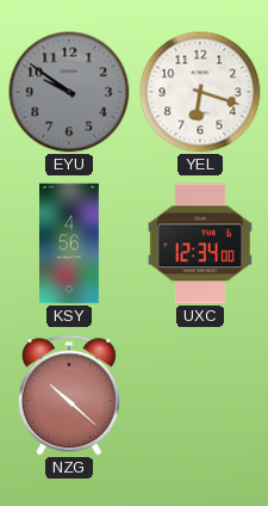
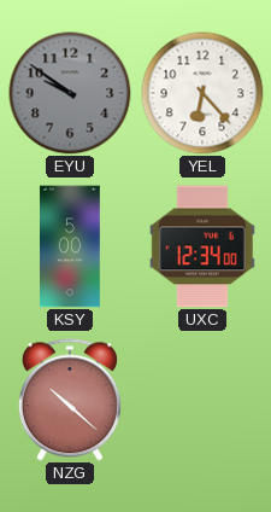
YEL: 6:18 -> 6:23 (202, 93)
KSY: 4:56 -> 5:00 (71, 246)
